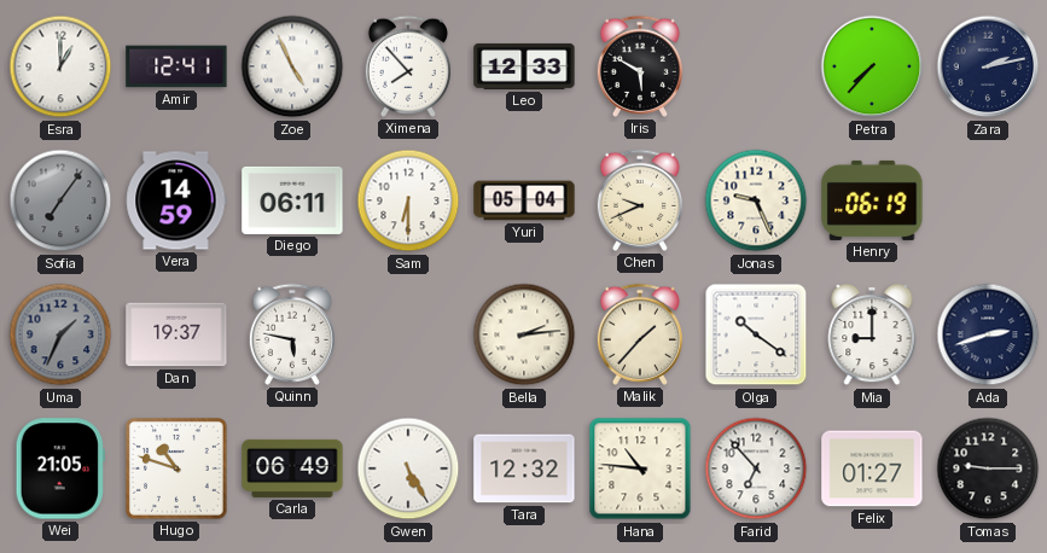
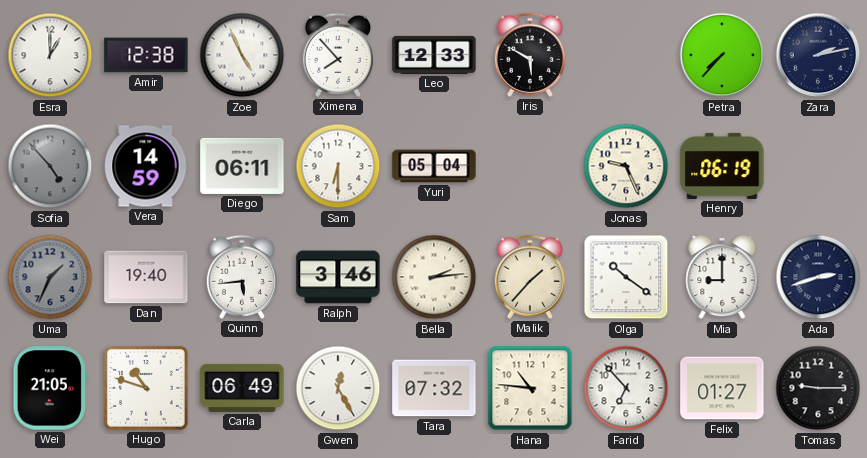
Amir: 12:41 -> 12:38 (146, 55)
Sofia: 7:06 -> 4:53 (50, 166)
Chen: 9:41 -> none (640, 200)
Dan: 19:37 -> 19:40 (146, 277)
Quinn: 5:47 -> 5:44 (242, 277)
Ralph: none -> 3:46 (338, 277)
Gwen: 5:25 -> 12:25 (338, 388)
Tara: 12:32 -> 07:32 (434, 388)
